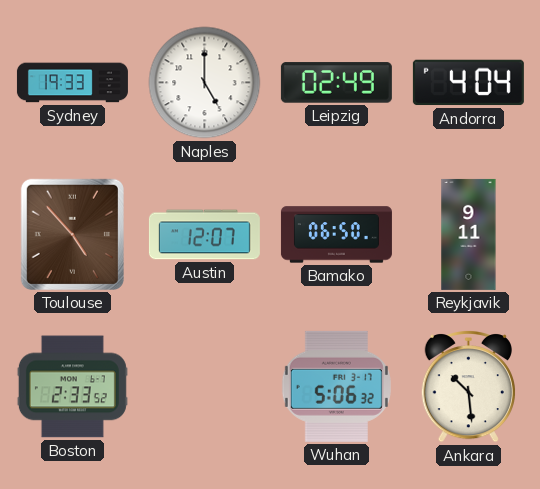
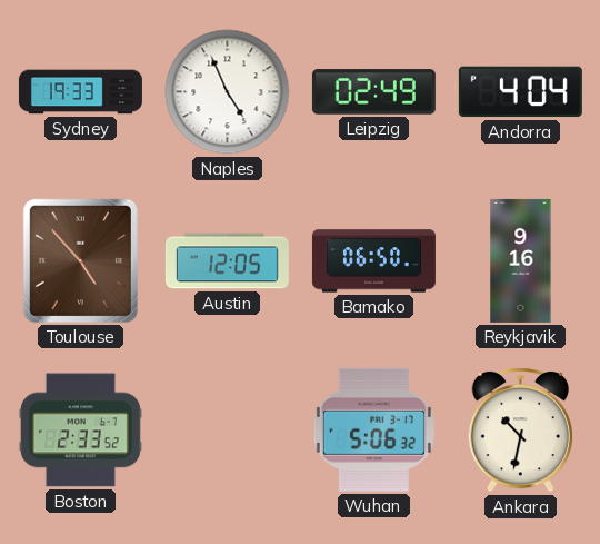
Naples: 5:00 -> 4:56 (228, 92)
Austin: 12:07 -> 12:05 (227, 261)
Reykjavik: 9:11 -> 9:16 (521, 260)
Ankara: 10:29 -> 10:32 (520, 429)
